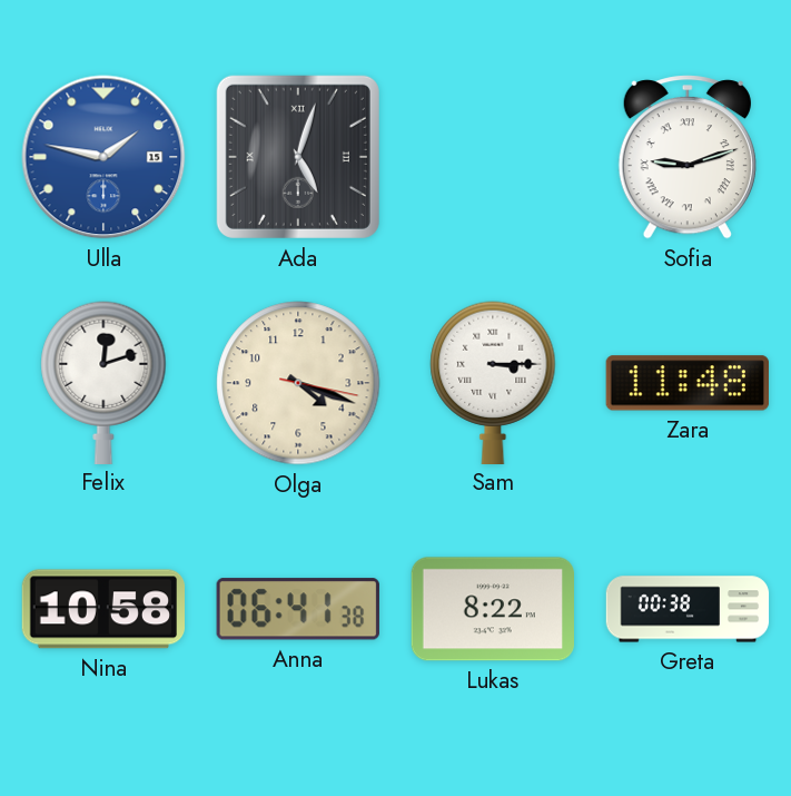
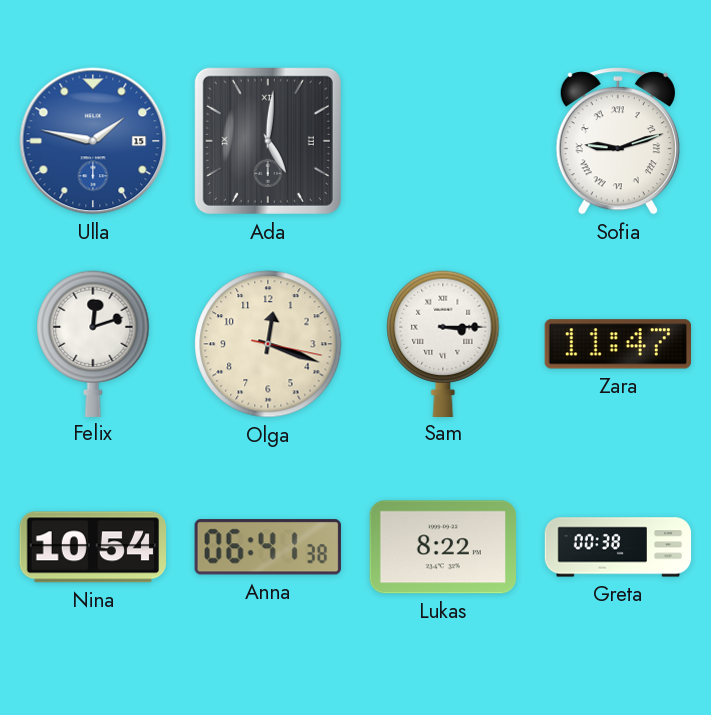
Ada: 5:03 -> 5:01 (268, 141)
Olga: 4:18 -> 12:18 (268, 344)
Zara: 11:48 -> 11:47 (617, 344)
Nina: 10:58 -> 10:54 (93, 547)
